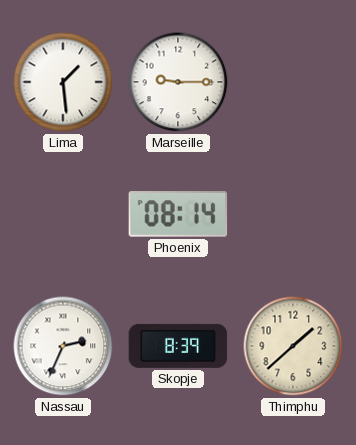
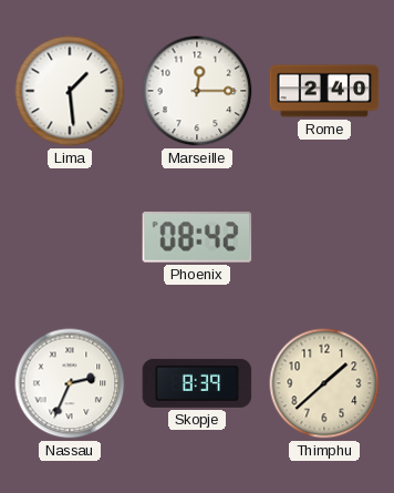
Marseille: 9:15 -> 12:15 (197, 91)
Rome: none -> 2:40 (324, 91)
Phoenix: 08:14 -> 08:42 (197, 237)
